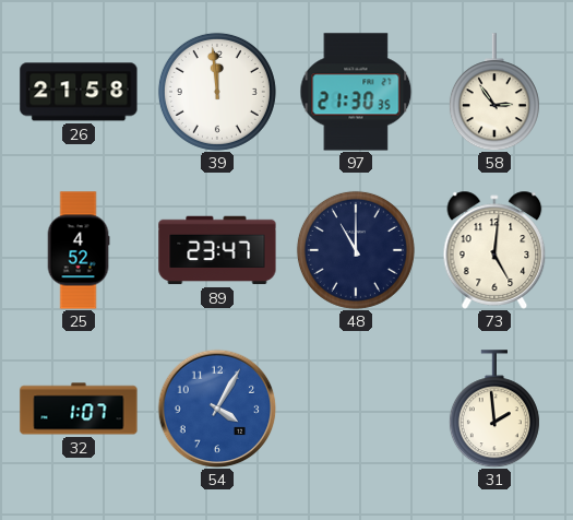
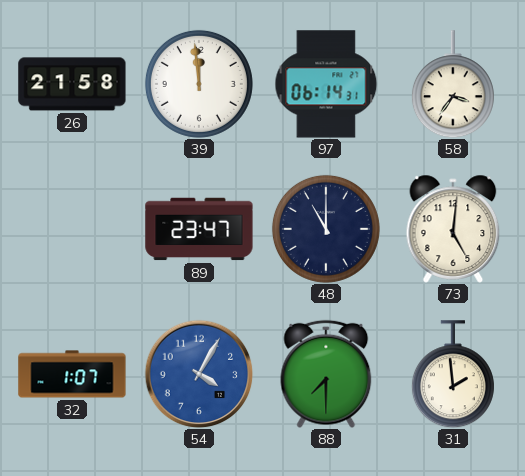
97: 21:30 -> 06:14 (326, 84)
58: 2:54 -> 3:36 (453, 84)
25: 4:52 -> none (79, 250)
88: none -> 7:30 (326, 374)
